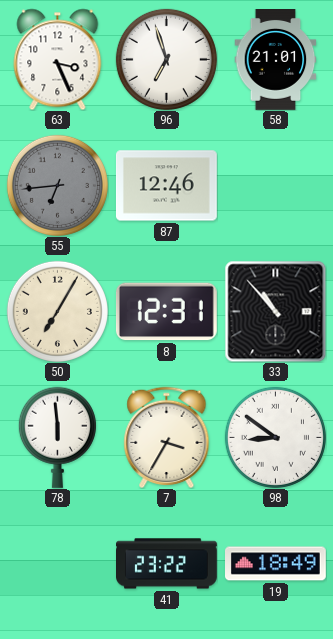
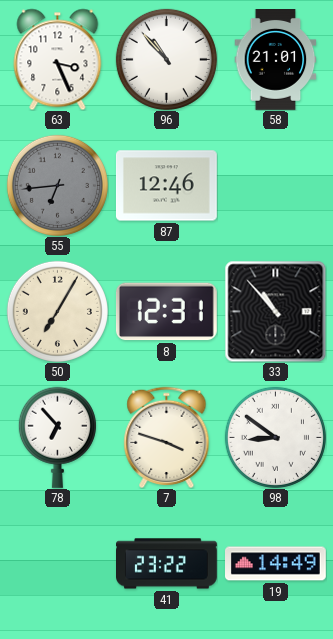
96: 6:57 -> 10:53 (166, 59)
78: 5:59 -> 6:53 (57, 437)
7: 3:35 -> 3:48 (167, 437)
19: 18:49 -> 14:49 (276, 564)
